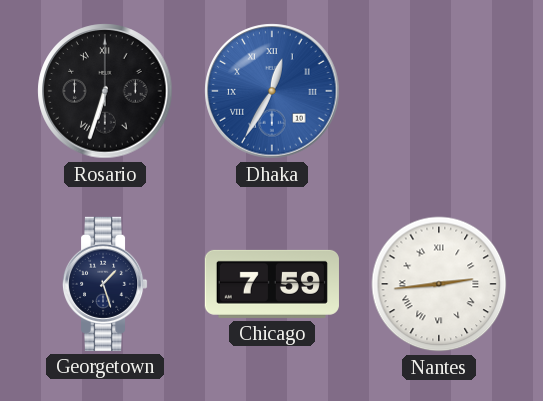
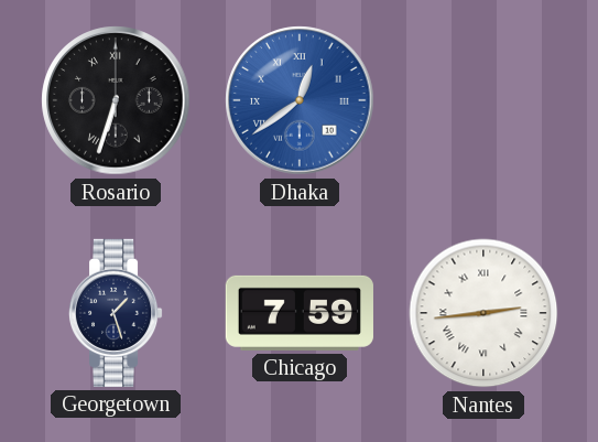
Dhaka: 12:35 -> 12:39 (300, 100)
